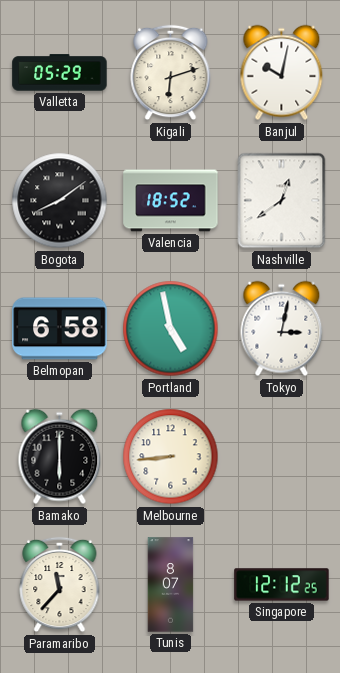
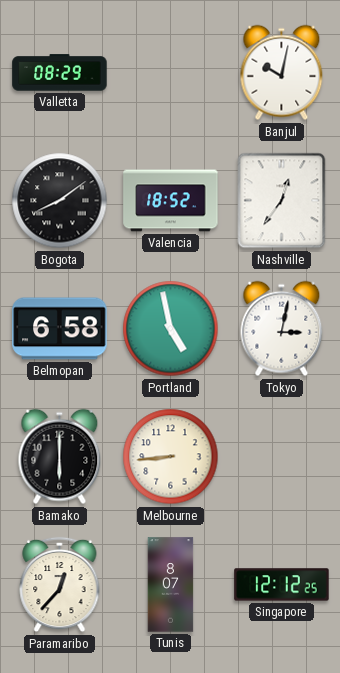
Valletta: 05:29 -> 08:29 (60, 73)
Kigali: 6:12 -> none (171, 73)
Nashville: 12:39 -> 12:36 (282, 201)
Paramaribo: 11:37 -> 12:37 (60, 585)
